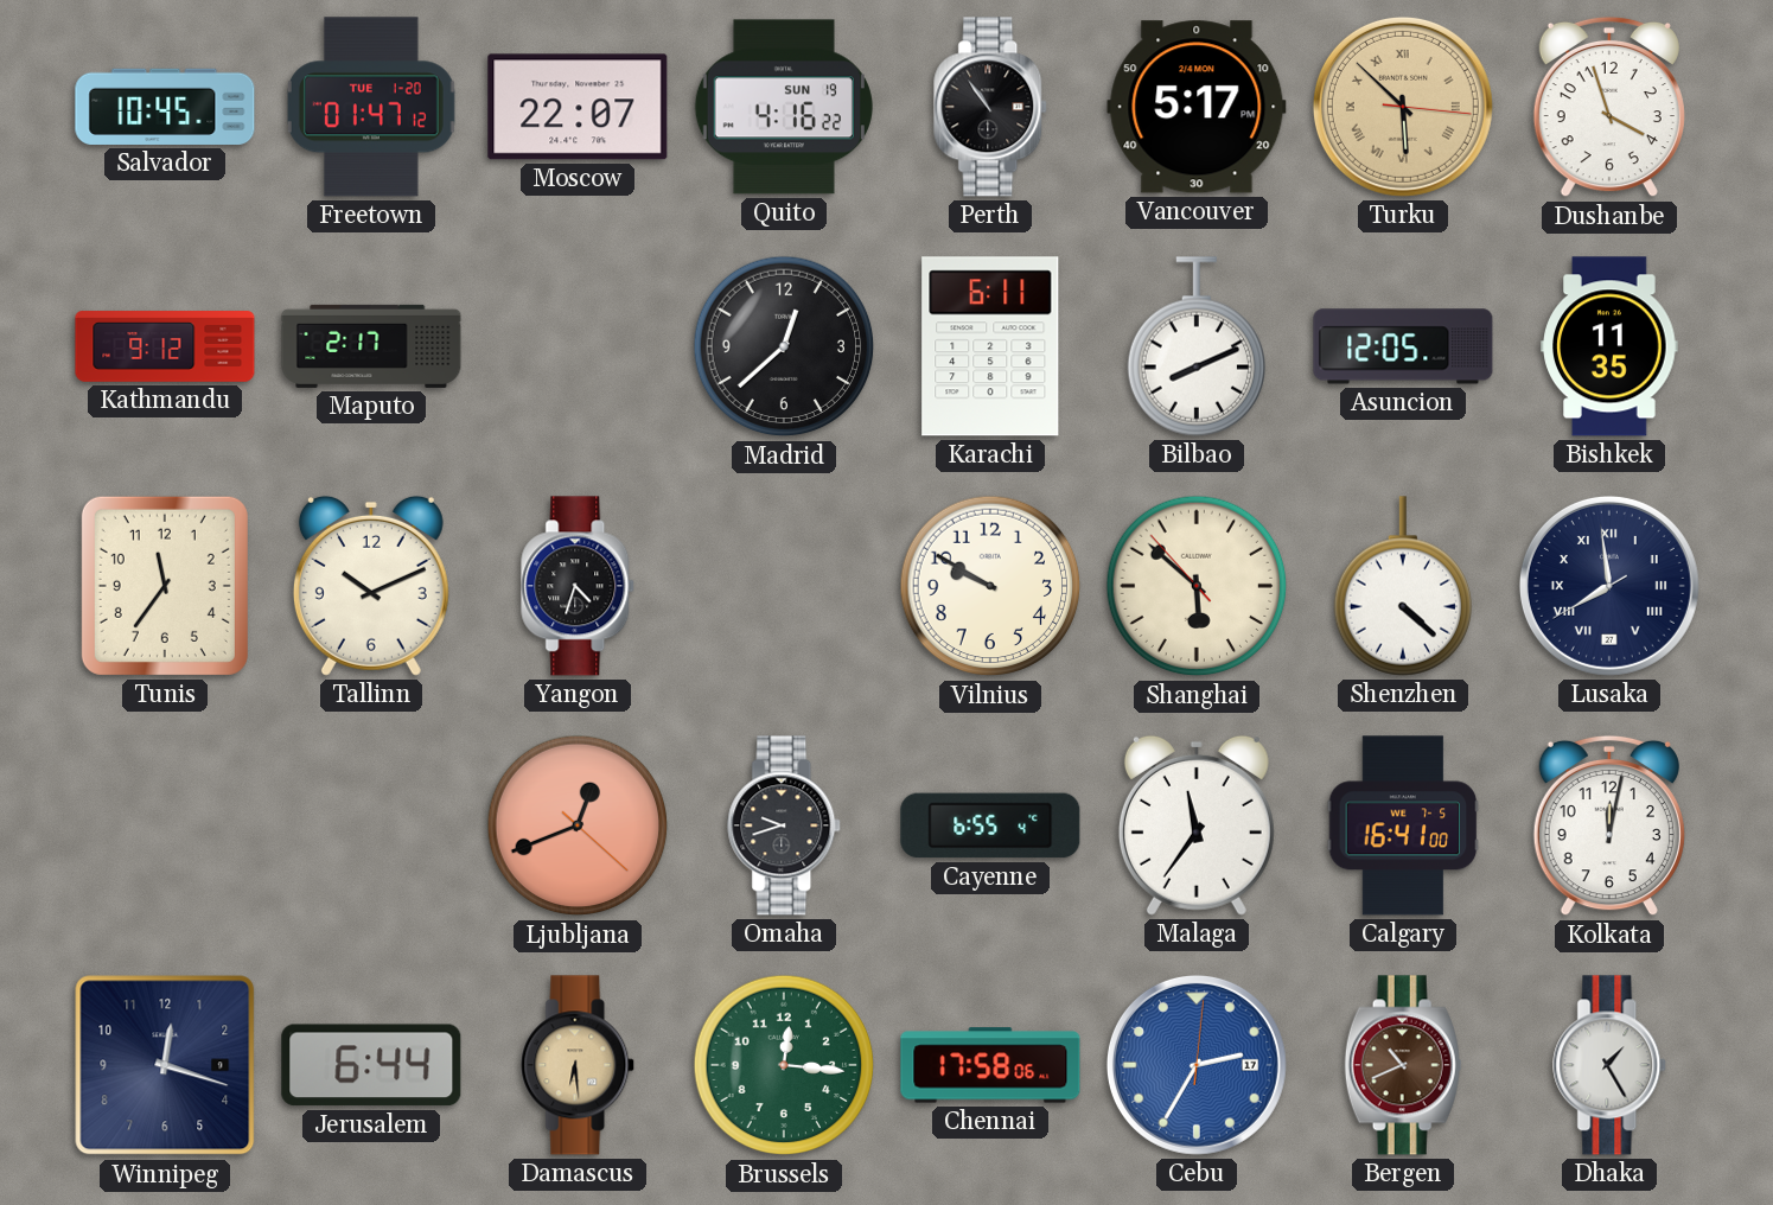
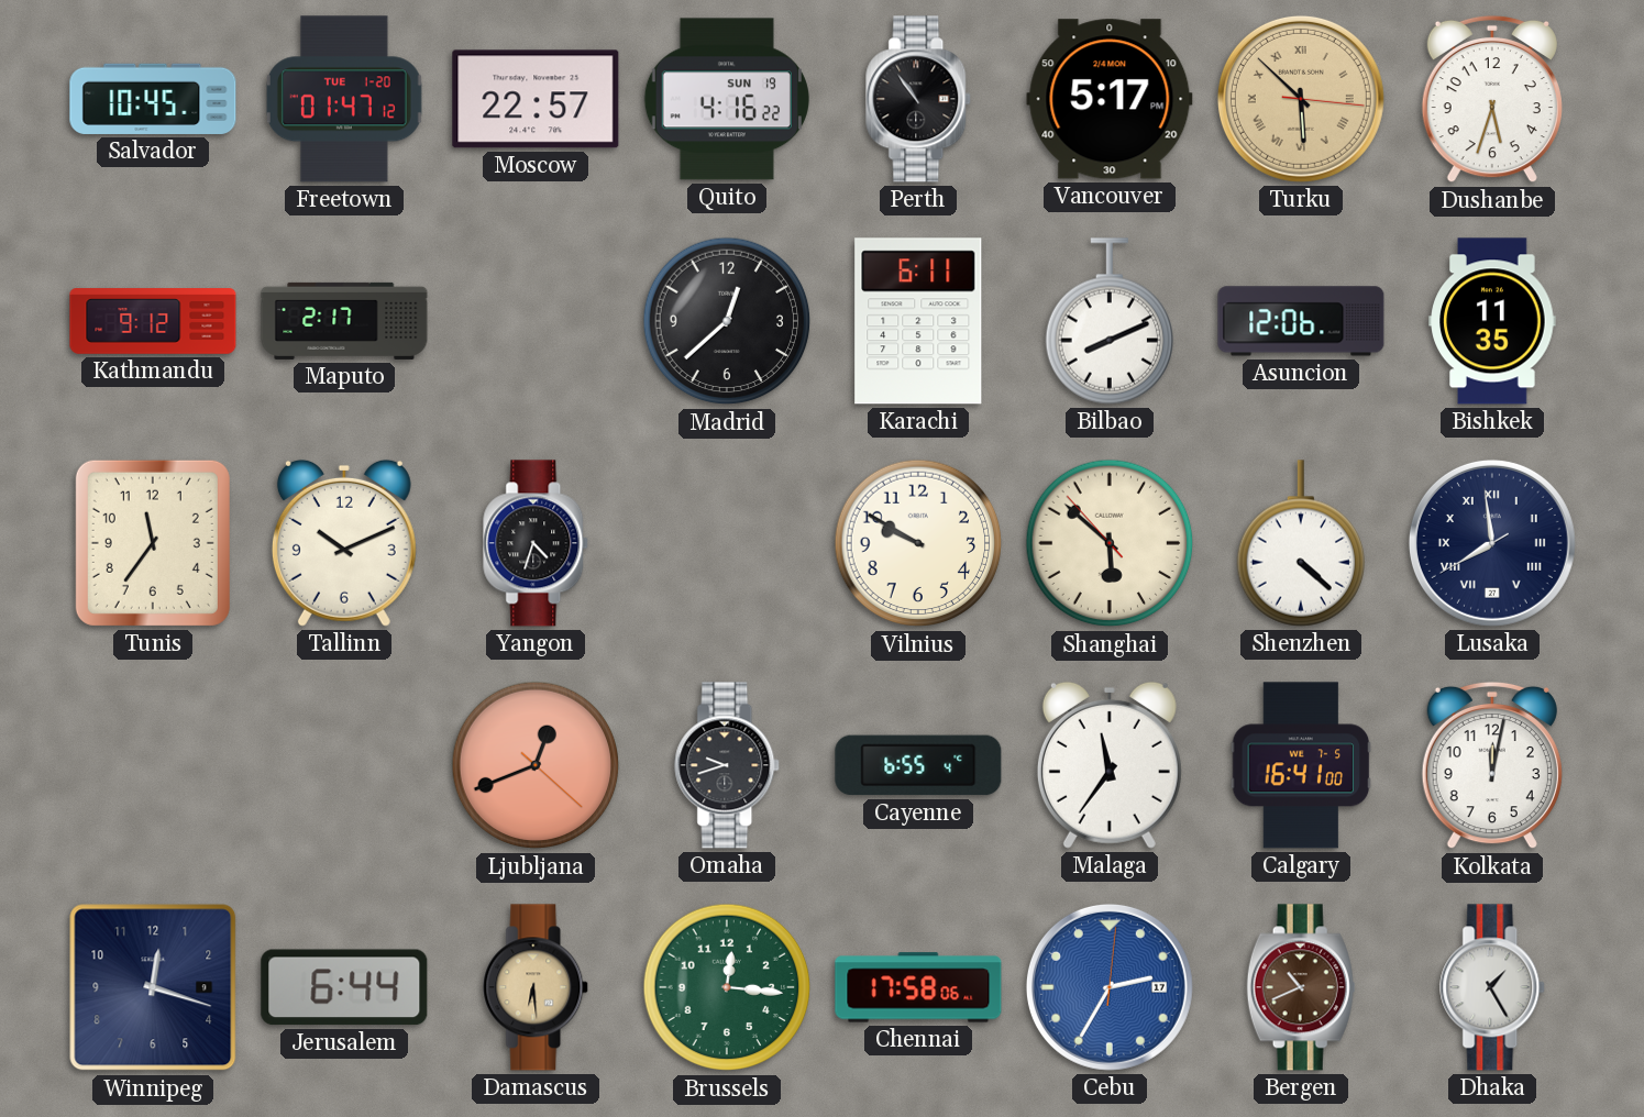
Moscow: 22:07 -> 22:57 (536, 99)
Dushanbe: 3:57 -> 5:33 (1492, 99)
Asuncion: 12:05 -> 12:06 (1301, 321)
